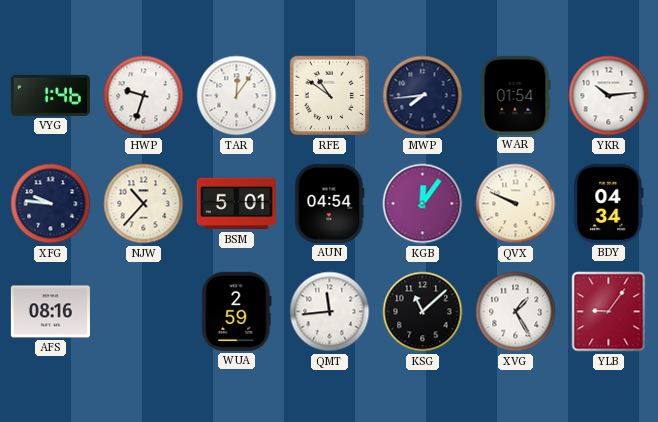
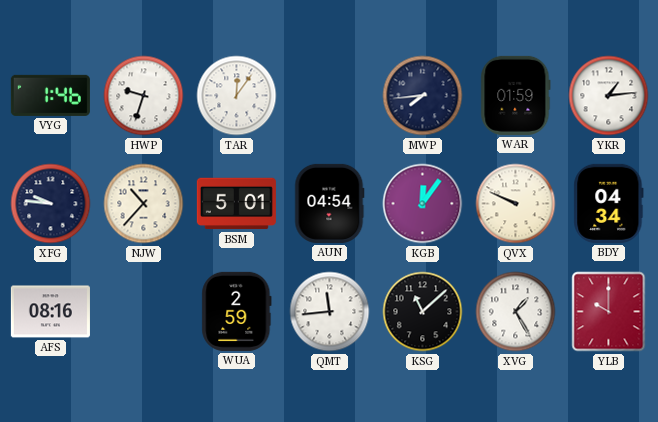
RFE: 10:51 -> none (330, 96)
WAR: 01:54 -> 01:59 (516, 95)
YKR: 10:14 -> 1:14 (609, 96)
YLB: 9:06 -> 10:00 (609, 312)
